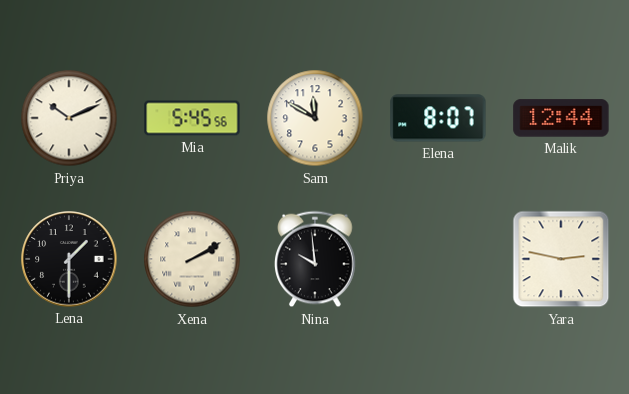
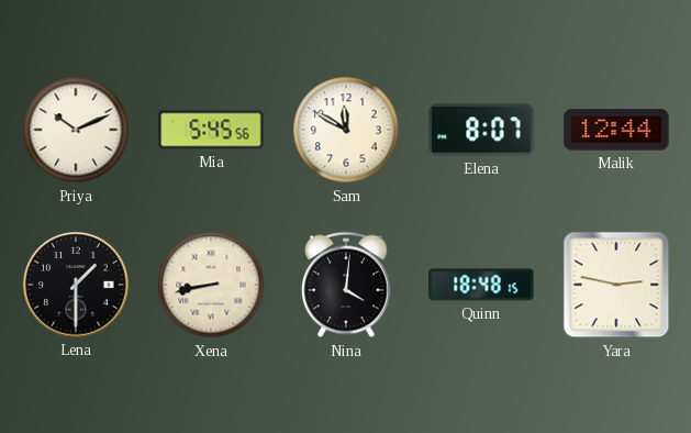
Xena: 2:10 -> 8:43 (211, 285)
Nina: 9:59 -> 4:01 (347, 285)
Quinn: none -> 18:48 (481, 285)
